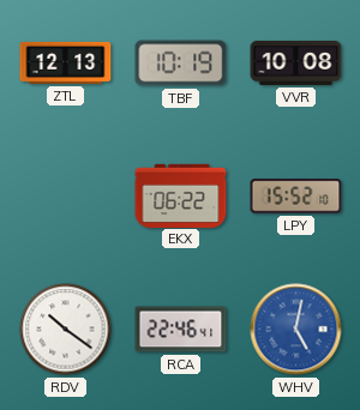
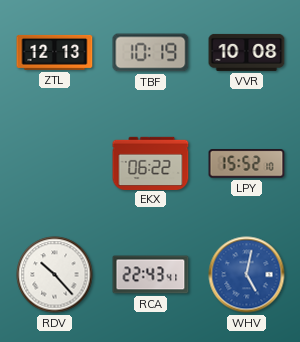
RDV: 10:21 -> 10:23 (55, 275)
RCA: 22:46 -> 22:43 (151, 275)
